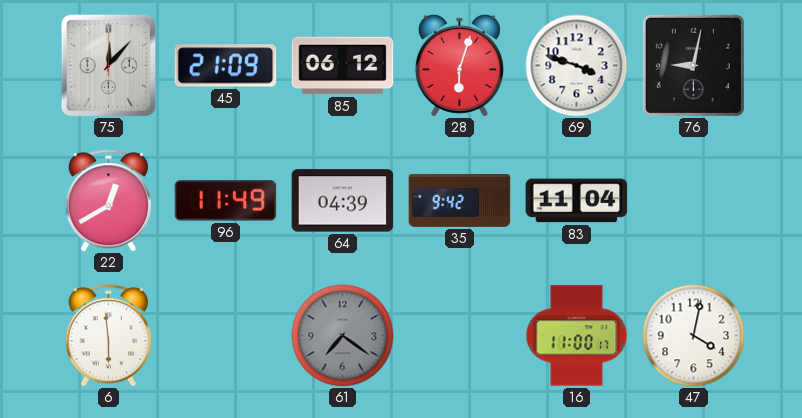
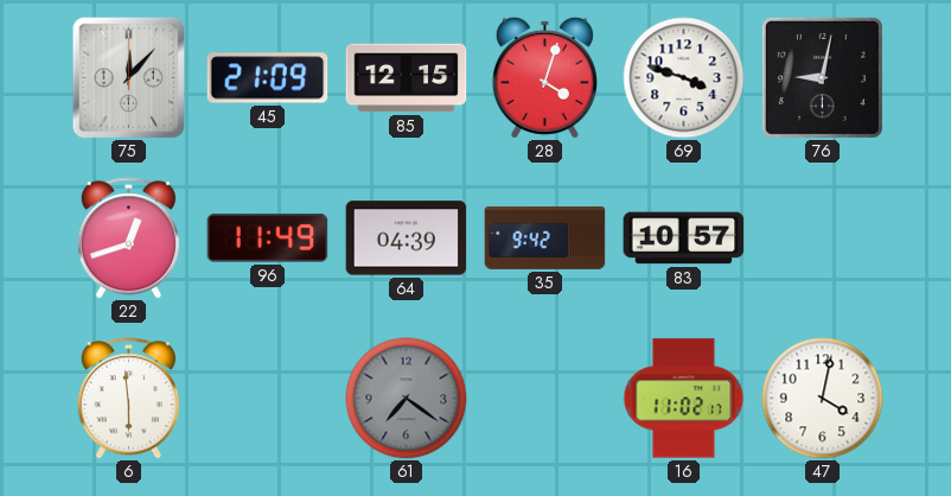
85: 06:12 -> 12:15 (407, 78)
28: 6:03 -> 4:03 (544, 77)
22: 12:40 -> 12:42 (128, 239)
83: 11:04 -> 10:57 (684, 239)
16: 11:00 -> 11:02 (684, 399)
